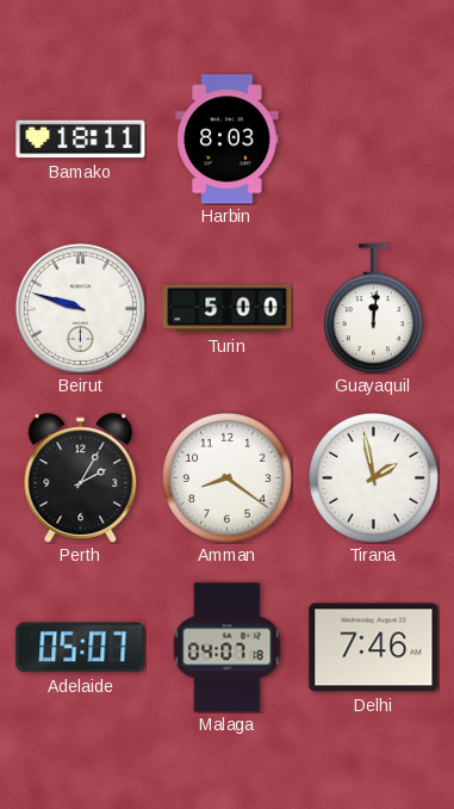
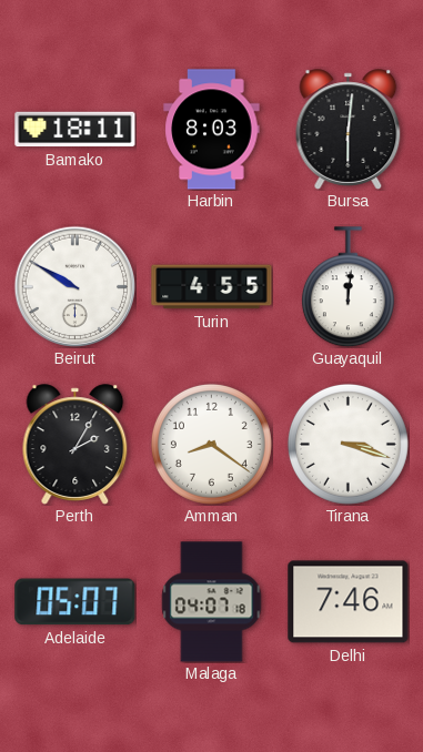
Bursa: none -> 6:01 (349, 130)
Beirut: 9:48 -> 9:50 (74, 286)
Turin: 5:00 -> 4:55 (212, 287)
Tirana: 1:58 -> 3:18 (348, 444)
